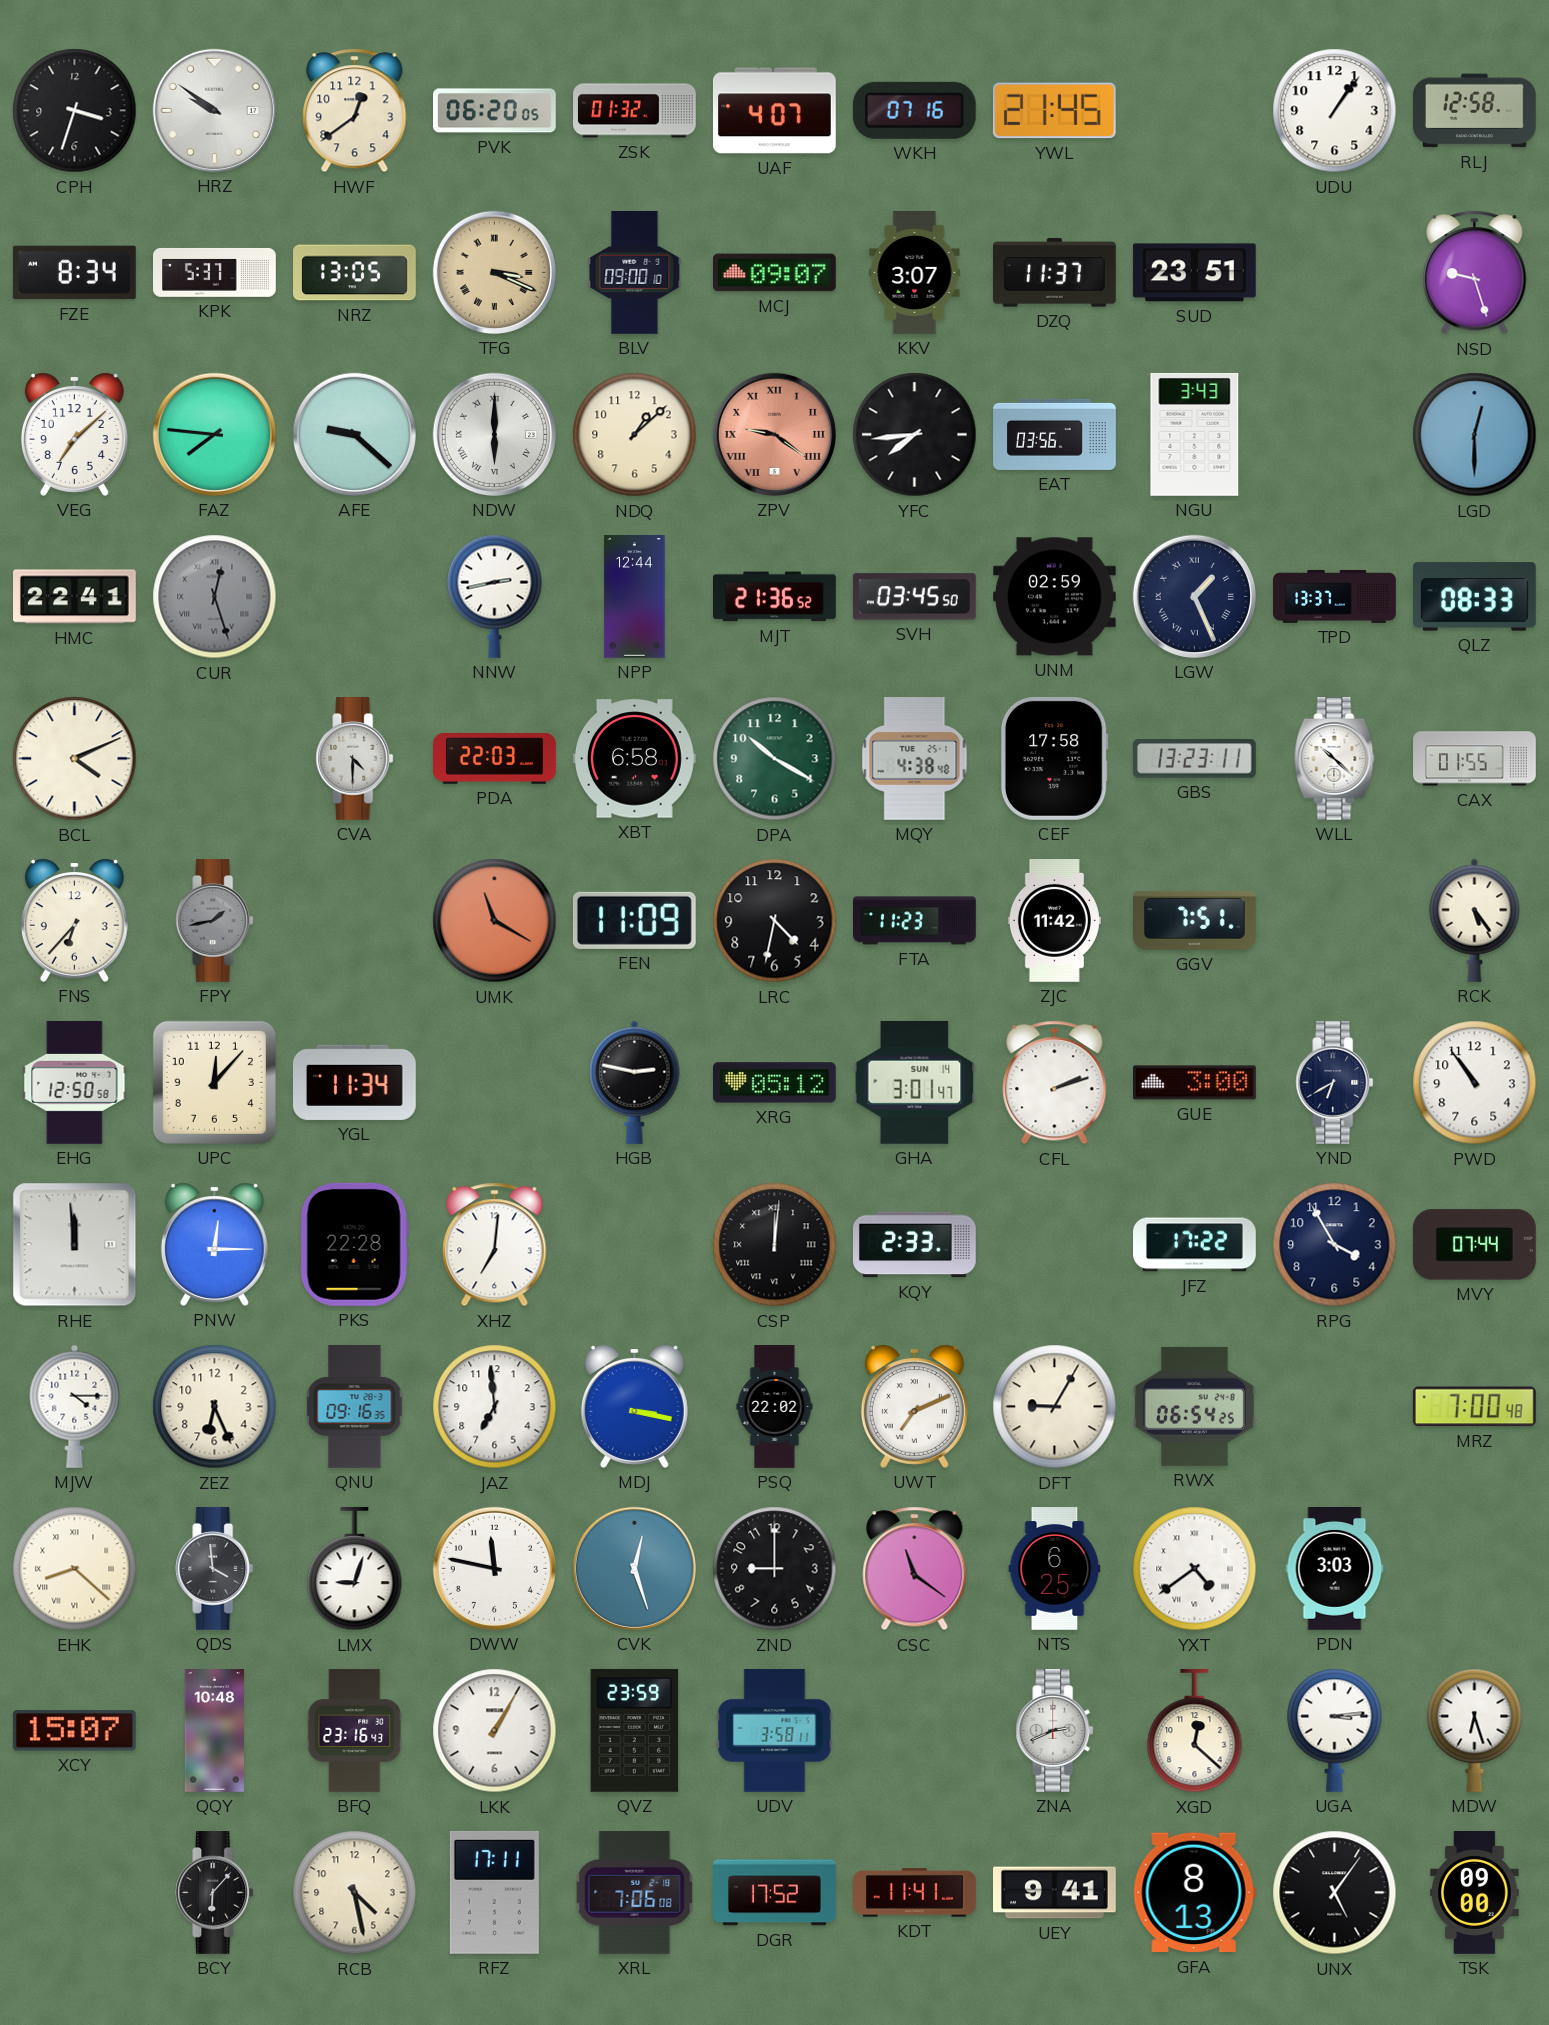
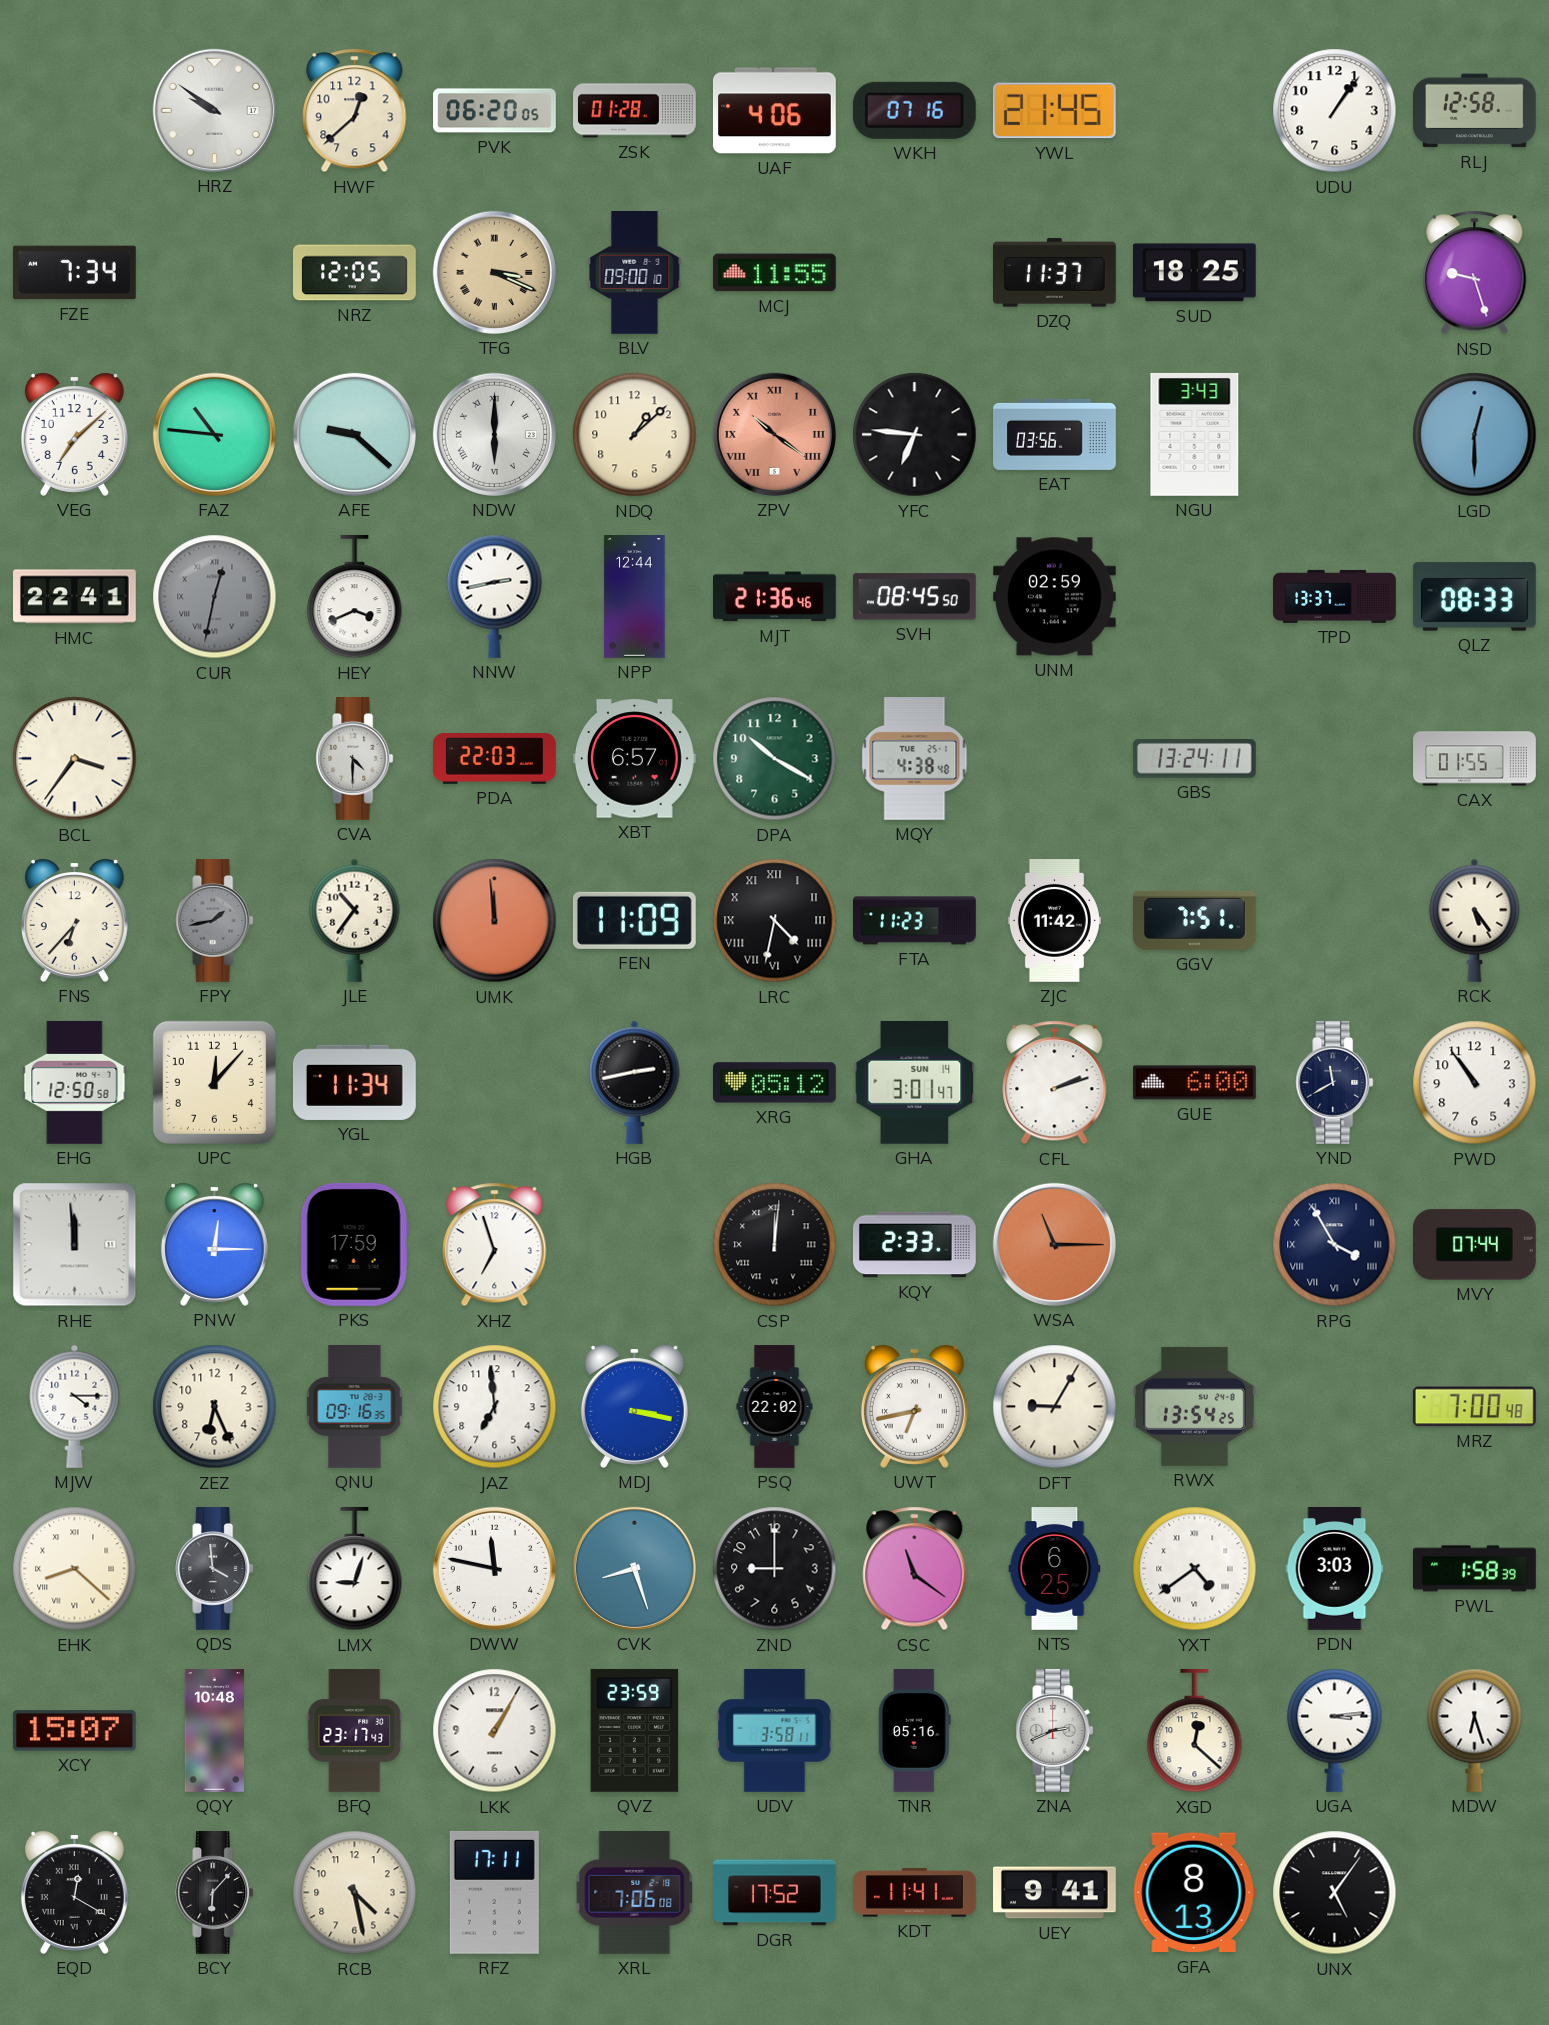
CPH: 3:33 -> none (75, 111)
HWF: 12:39 -> 12:38 (355, 111)
ZSK: 01:32 -> 01:28 (635, 111)
UAF: 4:07 -> 4:06 (774, 111)
FZE: 8:34 -> 7:34 (74, 273)
KPK: 5:37 -> none (215, 272)
NRZ: 13:05 -> 12:05 (355, 273)
MCJ: 09:07 -> 11:55 (774, 273)
KKV: 3:07 -> none (915, 273)
SUD: 23:51 -> 18:25 (1194, 273)
FAZ: 7:46 -> 10:46 (214, 434)
ZPV: 9:21 -> 10:21 (774, 434)
YFC: 7:44 -> 6:46 (915, 435)
CUR: 12:27 -> 12:32 (215, 597)
HEY: none -> 3:41 (355, 597)
MJT: 21:36:52 -> 21:36:46 (775, 597)
SVH: 03:45 -> 08:45 (914, 597)
LGW: 1:26 -> none (1194, 596)
BCL: 4:11 -> 3:36 (75, 759)
XBT: 6:58 -> 6:57 (634, 759)
CEF: 17:58 -> none (1054, 758)
GBS: 13:23 -> 13:24 (1194, 759)
WLL: 10:22 -> none (1335, 759)
JLE: none -> 10:36 (355, 920)
UMK: 11:20 -> 11:59 (495, 921)
LRC numerals: Arabic -> Roman (775, 921)
HGB: 2:47 -> 2:43 (635, 1082)
GUE: 3:00 -> 6:00 (1195, 1083)
YND: 6:40 -> 11:40 (1335, 1083)
PKS: 22:28 -> 17:59 (354, 1244)
XHZ: 7:01 -> 6:57 (495, 1245)
WSA: none -> 11:15 (1054, 1244)
JFZ: 17:22 -> none (1195, 1245)
RPG numerals: Arabic -> Roman (1335, 1245)
UWT: 7:11 -> 6:43 (914, 1406)
RWX: 06:54 -> 13:54 (1194, 1406)
CVK: 12:27 -> 8:27 (634, 1568)
PWL: none -> 1:58 (1475, 1569)
BFQ: 23:16 -> 23:17 (355, 1731)
TNR: none -> 05:16 (914, 1731)
EQD: none -> 12:20 (74, 1892)
TSK: 09:00 -> none (1475, 1893)
